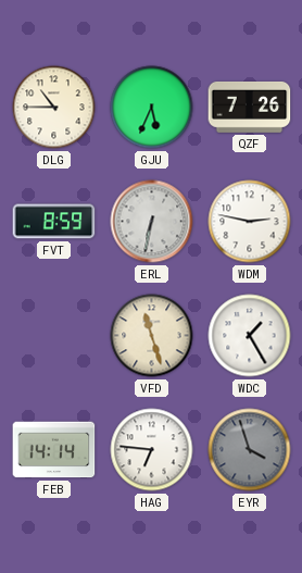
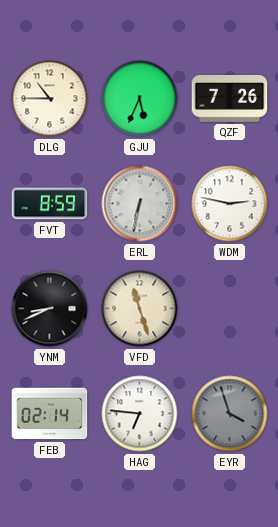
YNM: none -> 8:41 (50, 309)
WDC: 1:25 -> none (250, 336)
FEB: 14:14 -> 02:14 (50, 414)
